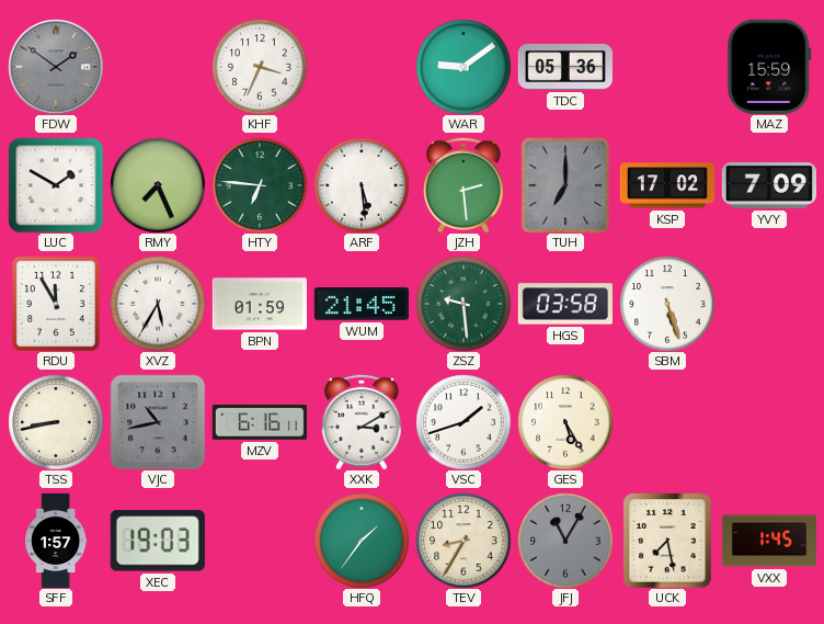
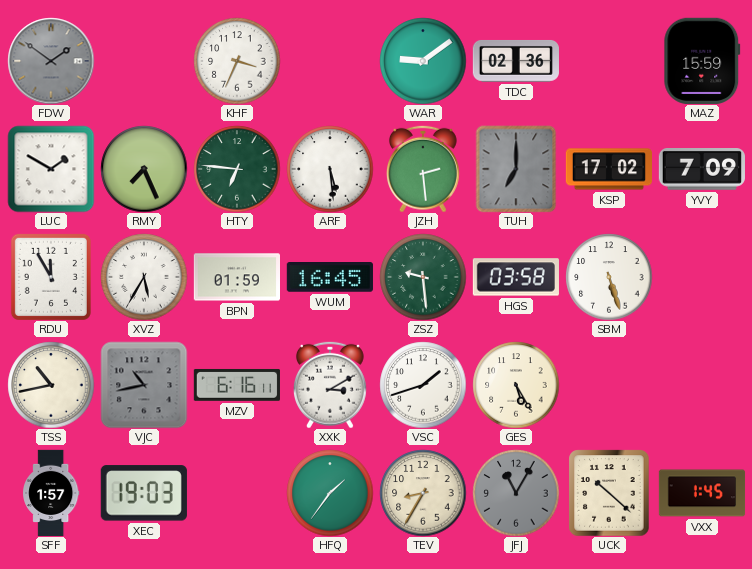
TDC: 05:36 -> 02:36 (515, 61)
WUM: 21:45 -> 16:45 (330, 278)
TSS: 8:43 -> 10:43 (51, 385)
UCK: 7:28 -> 10:22 (609, 493)
